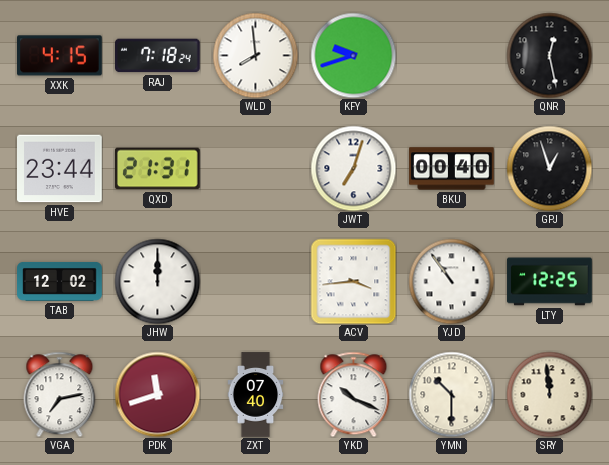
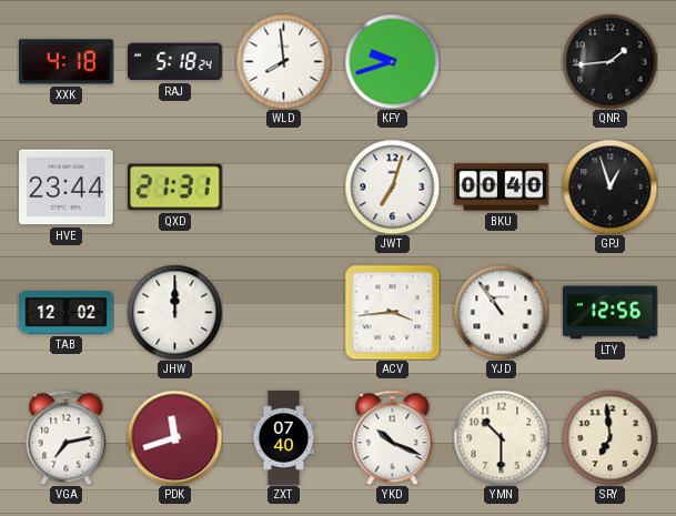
XXK: 4:15 -> 4:18 (67, 62)
RAJ: 7:18 -> 5:18 (175, 62)
QNR: 12:28 -> 1:44 (609, 61)
LTY: 12:25 -> 12:56 (611, 313)
SRY: 11:59 -> 6:59 (609, 437)
